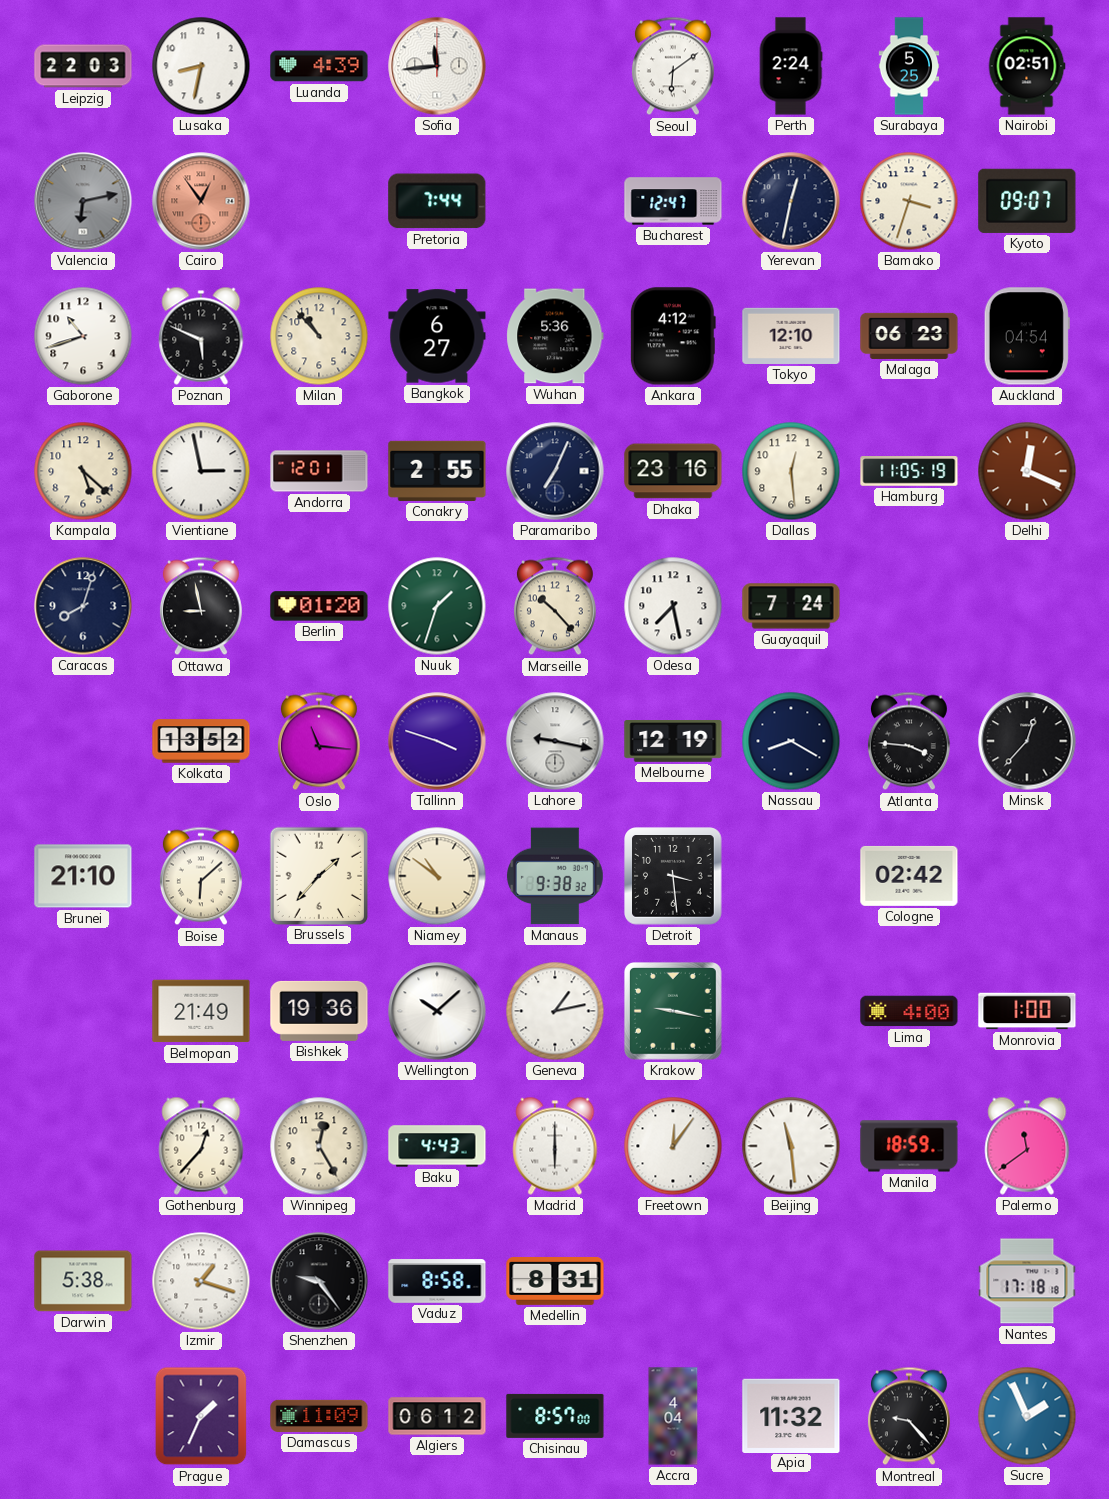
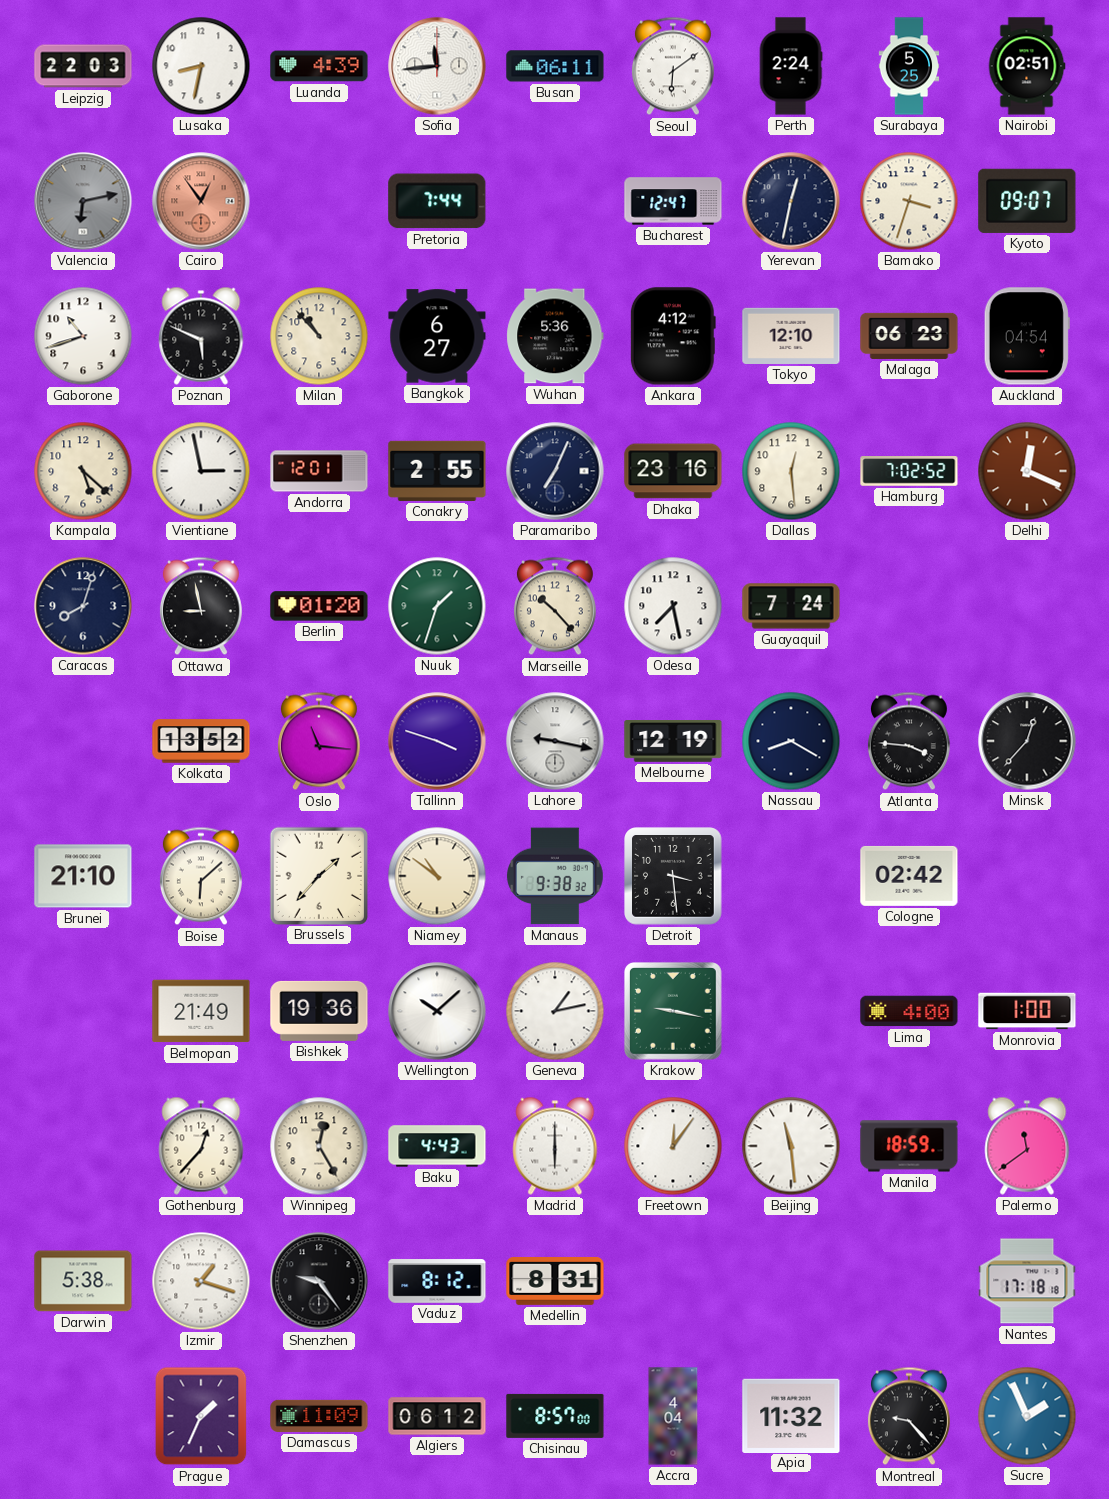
Busan: none -> 06:11 (555, 66)
Hamburg: 11:05 -> 7:02 (909, 471)
Vaduz: 8:58 -> 8:12 (437, 1281)
